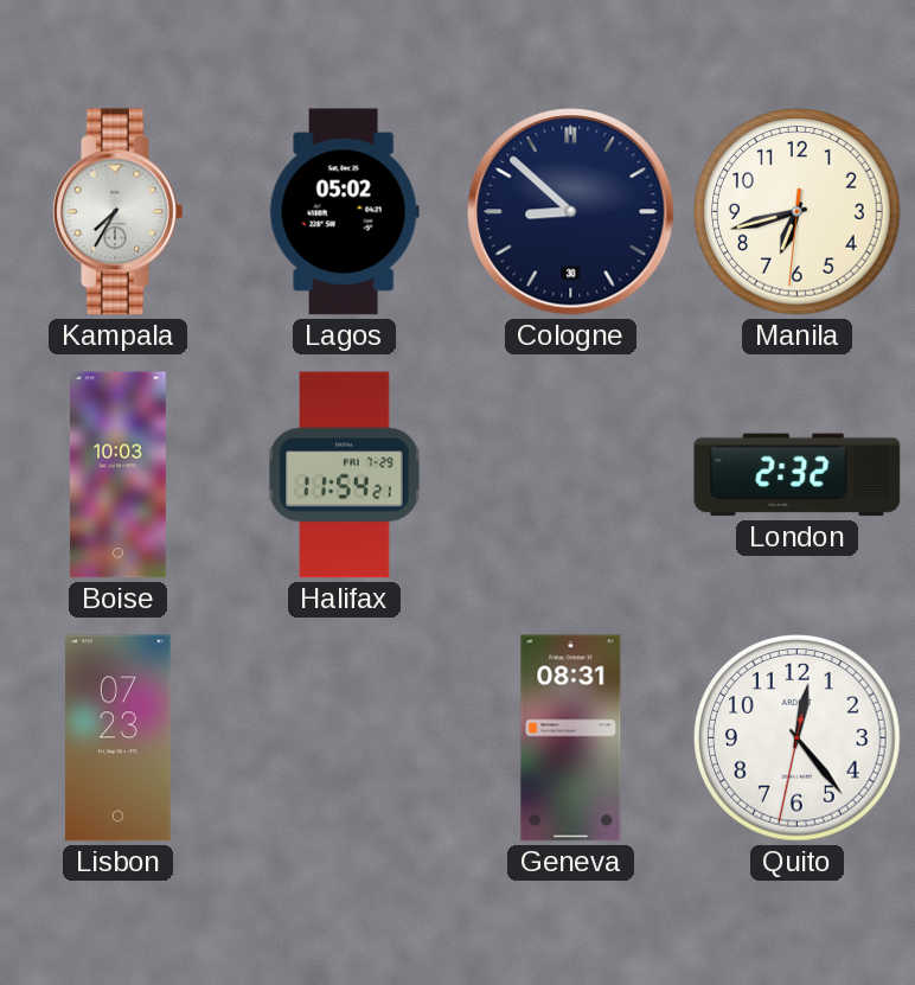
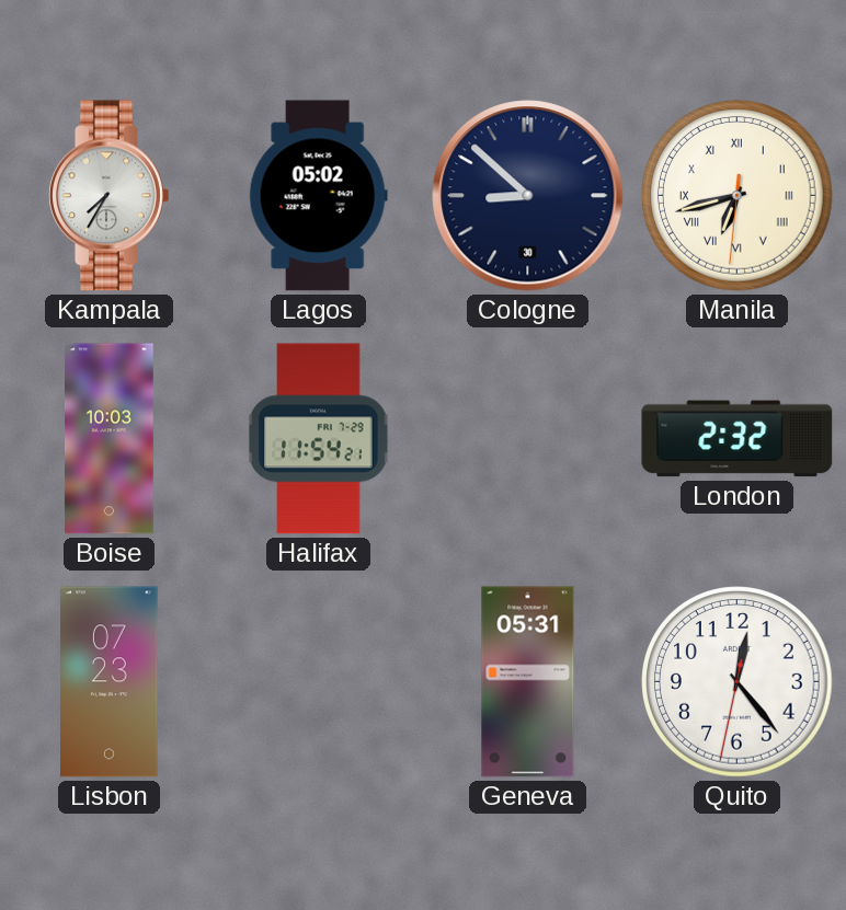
Manila numerals: Arabic -> Roman (738, 196)
Geneva: 08:31 -> 05:31 (528, 682)
